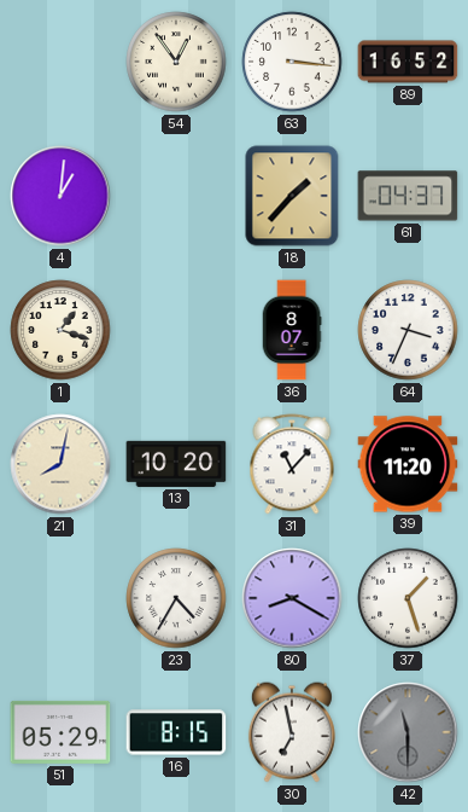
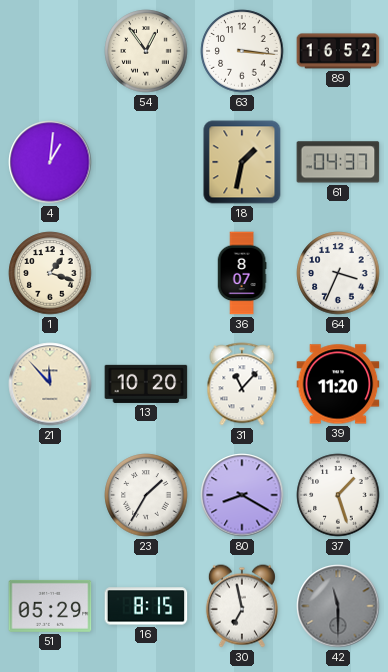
18: 1:37 -> 1:32 (242, 162)
21: 8:02 -> 11:53 (50, 384)
23: 4:35 -> 1:35 (146, 495)
